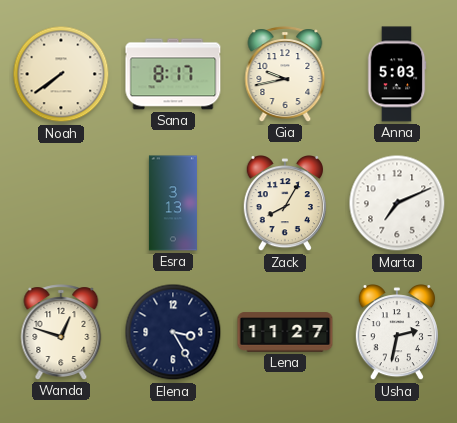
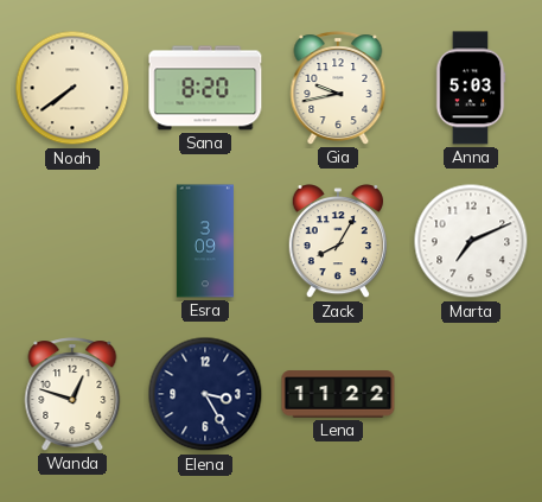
Sana: 8:17 -> 8:20 (205, 88)
Esra: 3:13 -> 3:09 (205, 241)
Lena: 11:27 -> 11:22 (338, 394)
Usha: 2:32 -> none (397, 333)
